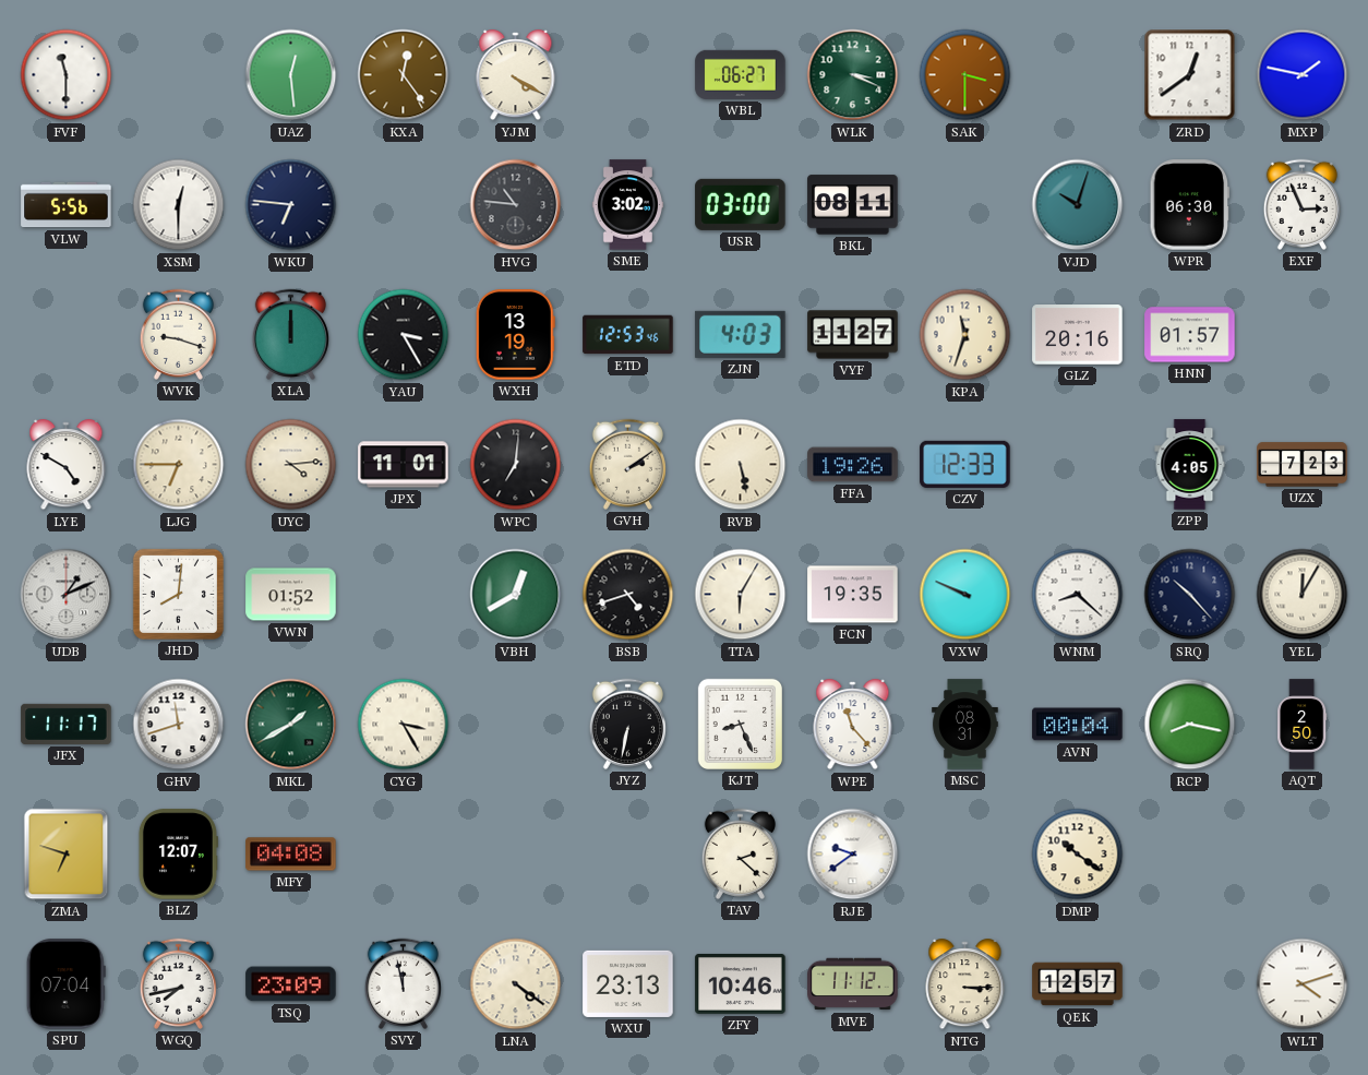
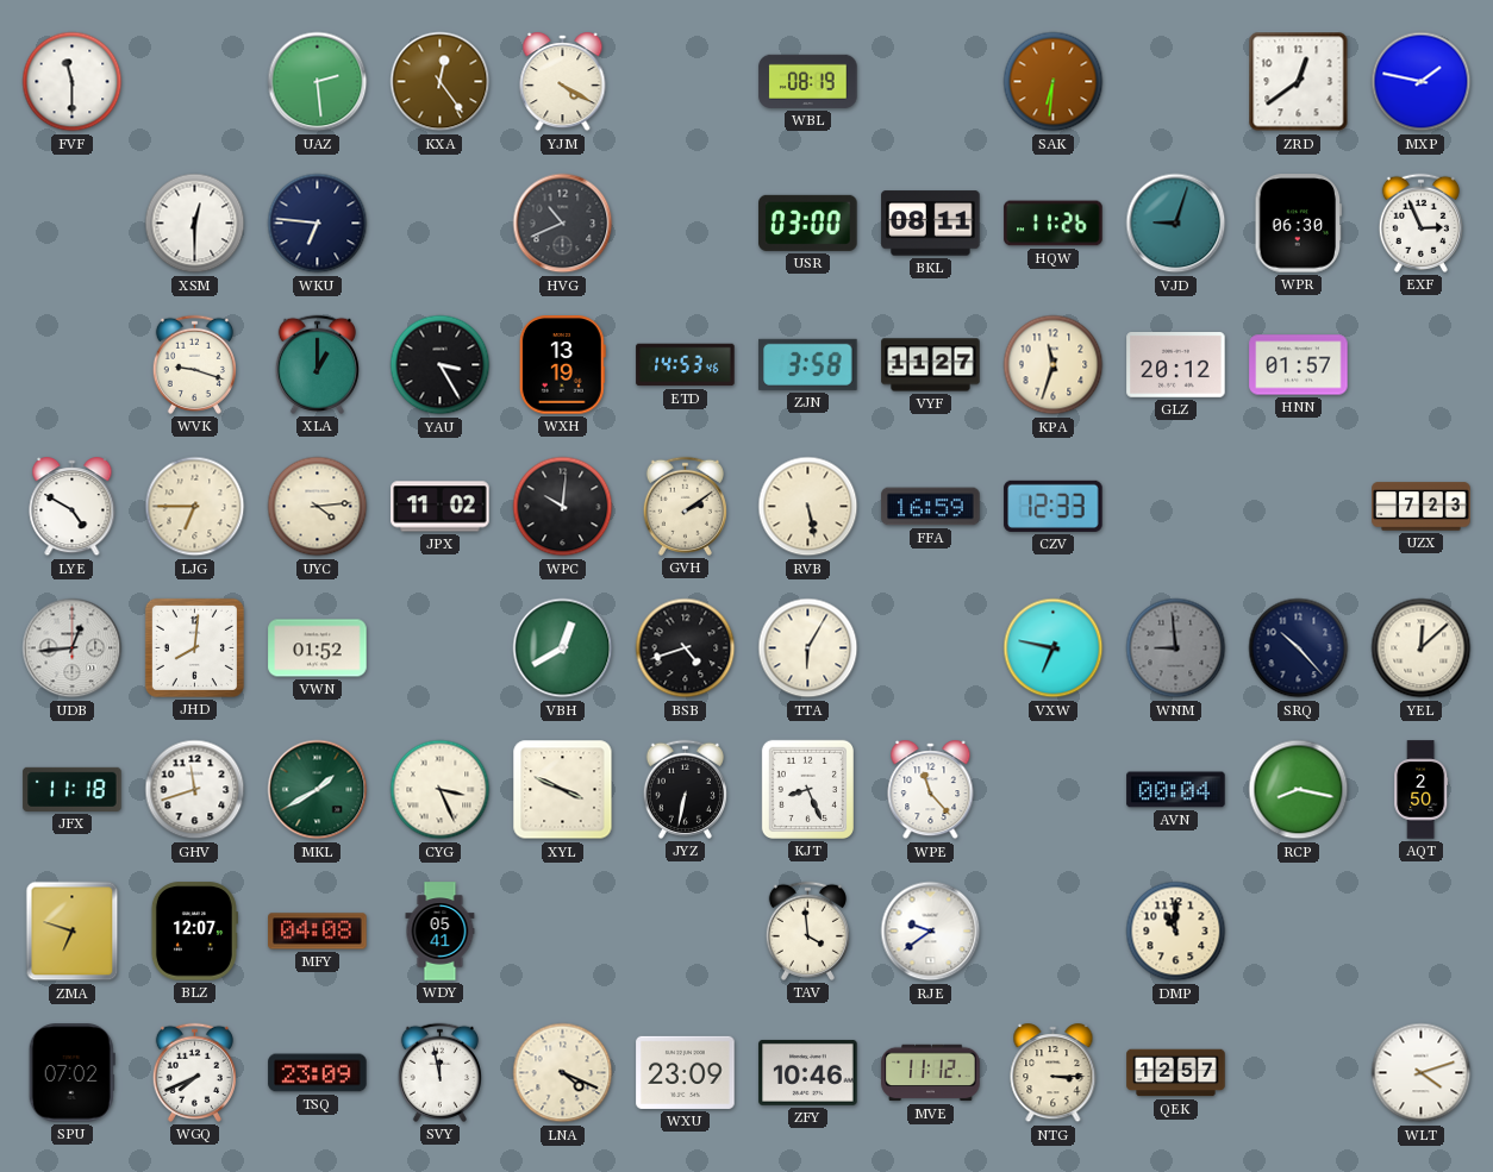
UAZ: 12:29 -> 2:29 (318, 82)
WBL: 06:27 -> 08:19 (808, 81)
WLK: 3:19 -> none (853, 75)
SAK: 3:30 -> 6:31 (1054, 82)
VLW: 5:56 -> none (67, 205)
HVG: 10:46 -> 10:41 (563, 224)
SME: 3:02 -> none (627, 205)
HQW: none -> 11:26 (1054, 224)
VJD: 10:03 -> 9:03 (1176, 224)
XLA: 12:00 -> 1:00 (317, 364)
ETD: 12:53 -> 14:53 (686, 365)
ZJN: 4:03 -> 3:58 (808, 364)
GLZ: 20:16 -> 20:12 (1176, 365)
JPX: 11:01 -> 11:02 (441, 507)
WPC: 7:01 -> 10:01 (563, 507)
FFA: 19:26 -> 16:59 (931, 507)
ZPP: 4:05 -> none (1190, 465)
UDB: 1:11 -> 12:44 (73, 648)
FCN: 19:35 -> none (853, 595)
VXW: 9:49 -> 6:47 (1054, 648)
WNM: 8:22 -> 8:59 (1176, 648)
WNM dial: white -> grey (1176, 648)
YEL: 12:05 -> 12:08 (1422, 648)
JFX: 11:17 -> 11:18 (73, 789)
CYG: 3:25 -> 3:26 (441, 790)
XYL: none -> 3:49 (563, 790)
MSC: 08:31 -> none (965, 725)
WDY: none -> 05:41 (441, 932)
TAV: 2:22 -> 3:59 (807, 930)
DMP: 10:21 -> 11:00 (1176, 932)
SPU: 07:04 -> 07:02 (71, 1073)
WGQ: 7:43 -> 7:41 (194, 1072)
LNA: 4:21 -> 4:19 (563, 1073)
WXU: 23:13 -> 23:09 (686, 1072)
